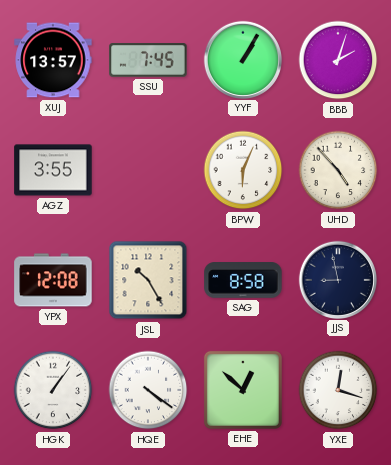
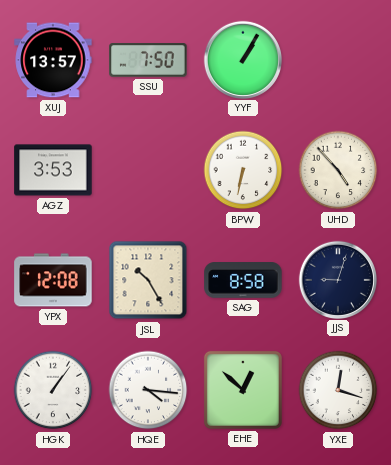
SSU: 7:45 -> 7:50 (148, 60)
BBB: 2:03 -> none (338, 60)
AGZ: 3:55 -> 3:53 (53, 170)
BPW: 6:04 -> 6:32 (243, 170)
JJS: 8:58 -> 9:03 (337, 279)
HQE: 4:21 -> 4:16 (148, 390)
